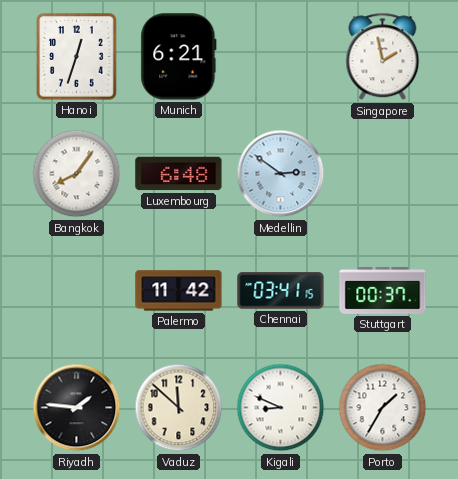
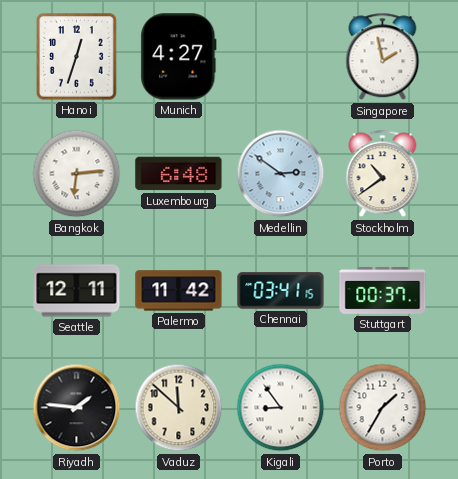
Munich: 6:21 -> 4:27 (179, 57)
Bangkok: 8:06 -> 6:14 (77, 174)
Stockholm: none -> 10:39 (383, 174)
Seattle: none -> 12:11 (77, 291)
Kigali: 8:49 -> 8:54 (281, 408)
